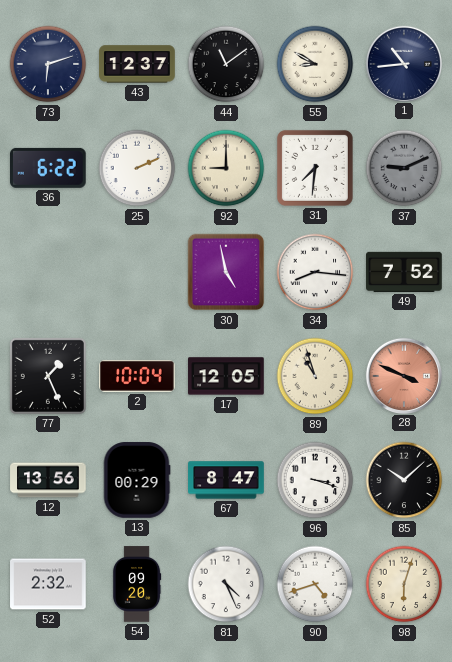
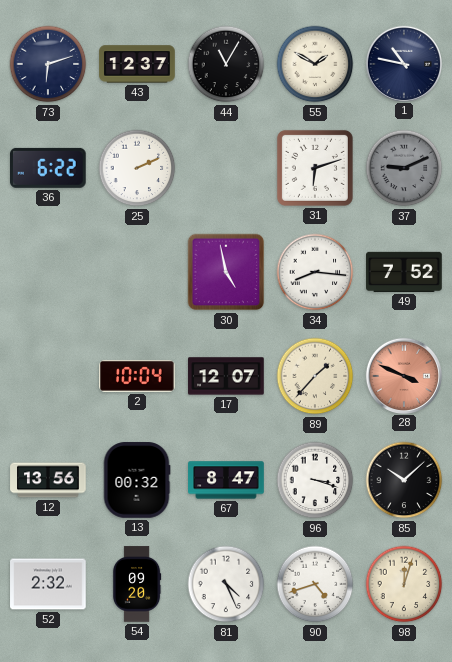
44: 11:09 -> 11:05 (226, 64)
55: 8:50 -> 1:50 (315, 64)
1: 10:44 -> 10:47 (403, 63)
92: 9:00 -> none (226, 168)
31: 7:31 -> 6:12 (315, 168)
77: 1:26 -> none (48, 376)
17: 12:05 -> 12:07 (226, 376)
89: 10:57 -> 1:37 (315, 376)
13: 00:29 -> 00:32 (137, 480)
98: 6:03 -> 12:03 (404, 584)
